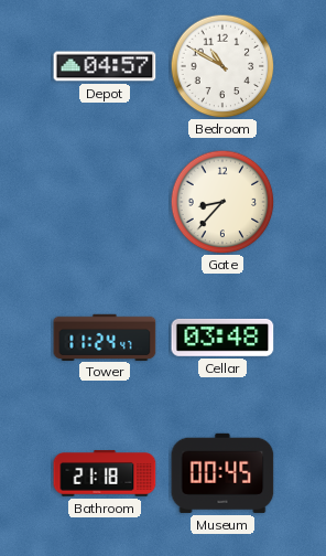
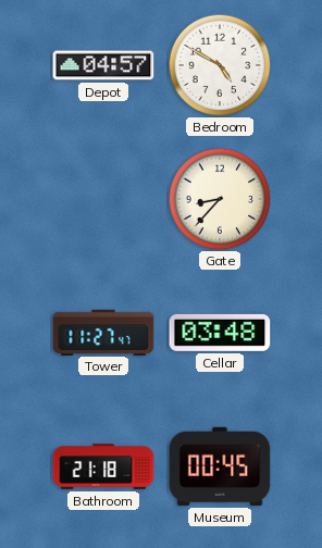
Bedroom: 10:50 -> 4:50 (220, 65)
Tower: 11:24 -> 11:27 (103, 332)
